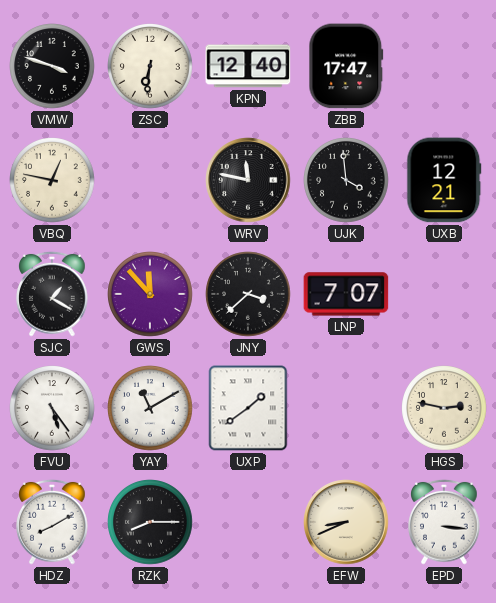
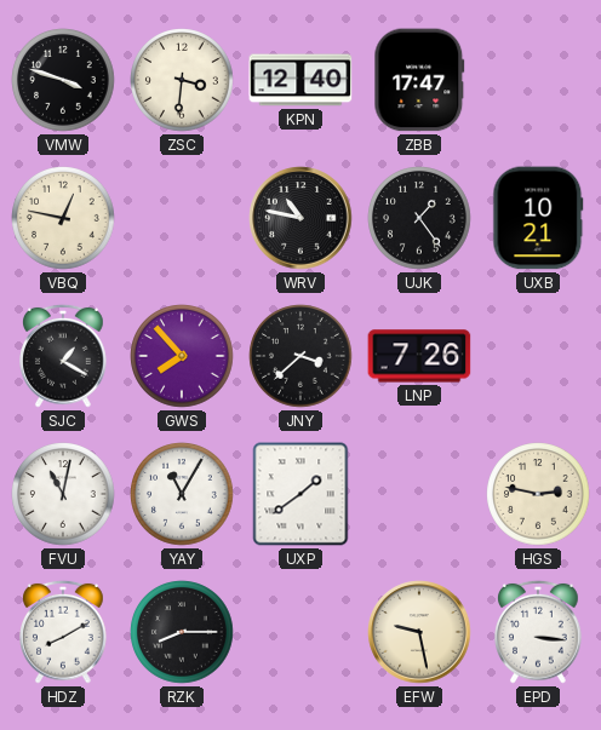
ZSC: 6:31 -> 3:31 (182, 80)
WRV: 11:47 -> 10:47 (300, 218)
UJK: 3:59 -> 1:24 (419, 218)
UXB: 12:21 -> 10:21 (538, 218)
GWS: 11:53 -> 7:53 (182, 356)
LNP: 7:07 -> 7:26 (419, 356)
FVU: 5:24 -> 11:02 (63, 494)
YAY: 11:10 -> 11:05 (182, 494)
EFW: 8:41 -> 9:28 (419, 632)
